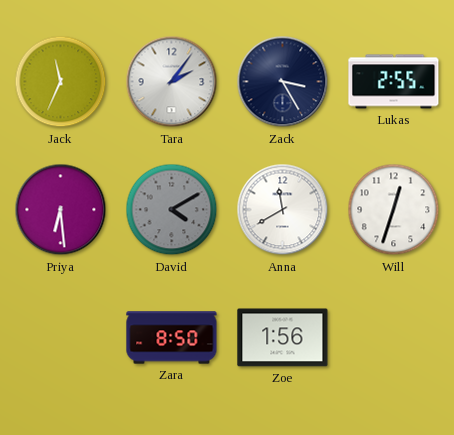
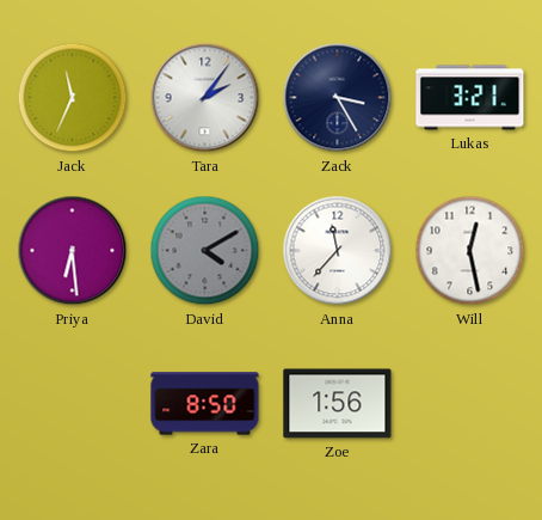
Lukas: 2:55 -> 3:21 (470, 98)
Anna: 11:40 -> 11:37 (338, 251)
Will: 12:33 -> 12:28 (470, 251)
